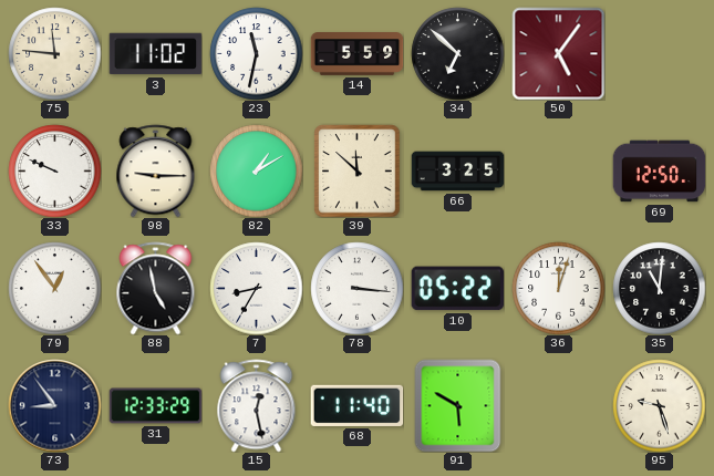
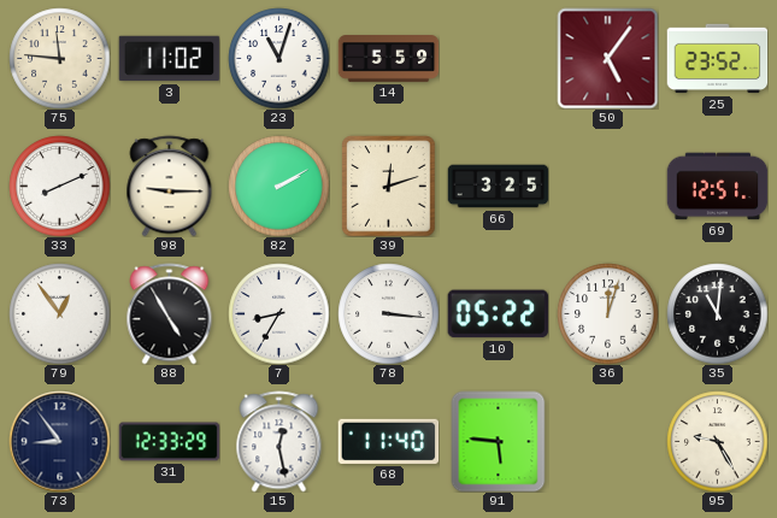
23: 11:32 -> 11:03 (278, 58)
34: 6:52 -> none (457, 53)
25: none -> 23:52 (717, 59)
33: 9:49 -> 8:11 (59, 186)
82: 1:10 -> 2:10 (278, 186)
39: 11:52 -> 12:12 (389, 186)
69: 12:50 -> 12:51 (717, 187)
88: 4:58 -> 4:55 (170, 313)
91: 5:50 -> 5:46 (499, 441)
95: 9:27 -> 9:25 (717, 441)
